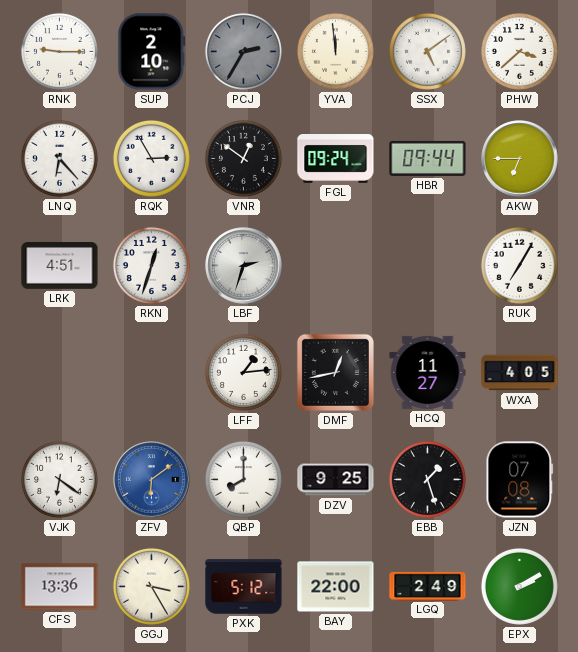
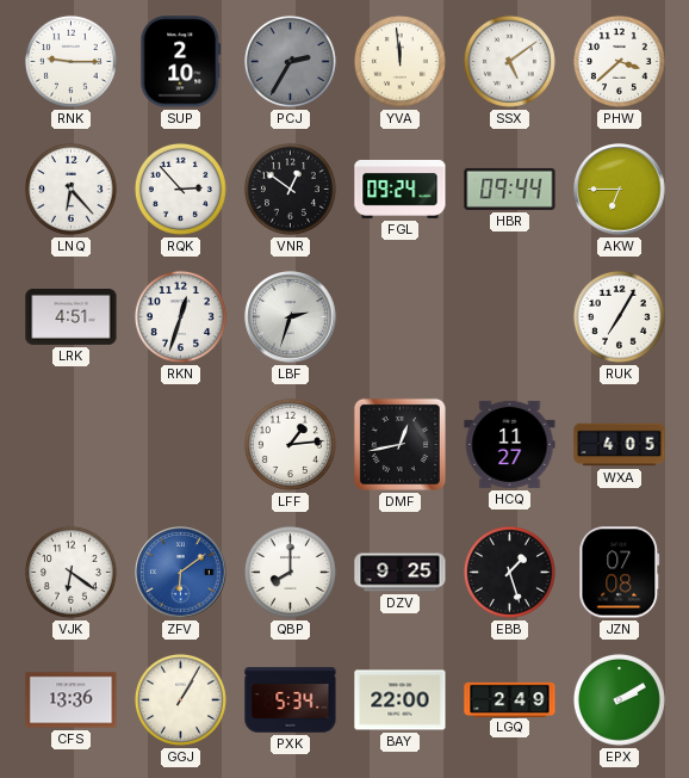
RQK: 2:55 -> 2:53 (180, 189)
GGJ: 3:25 -> 1:05 (180, 699)
PXK: 5:12 -> 5:34 (291, 700)
